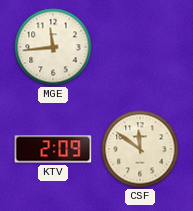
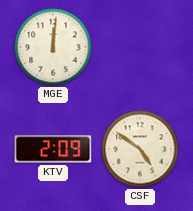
MGE: 11:44 -> 12:01 (53, 47)
CSF: 11:51 -> 4:51 (140, 149)
